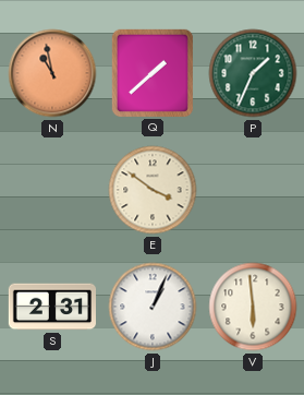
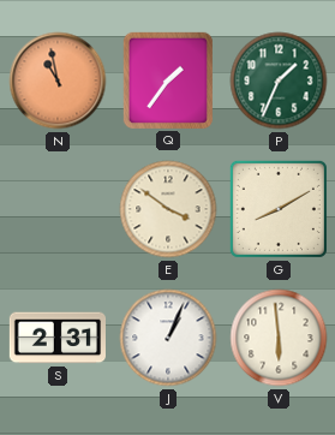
Q: 1:38 -> 1:36 (167, 79)
G: none -> 8:10 (279, 209)
